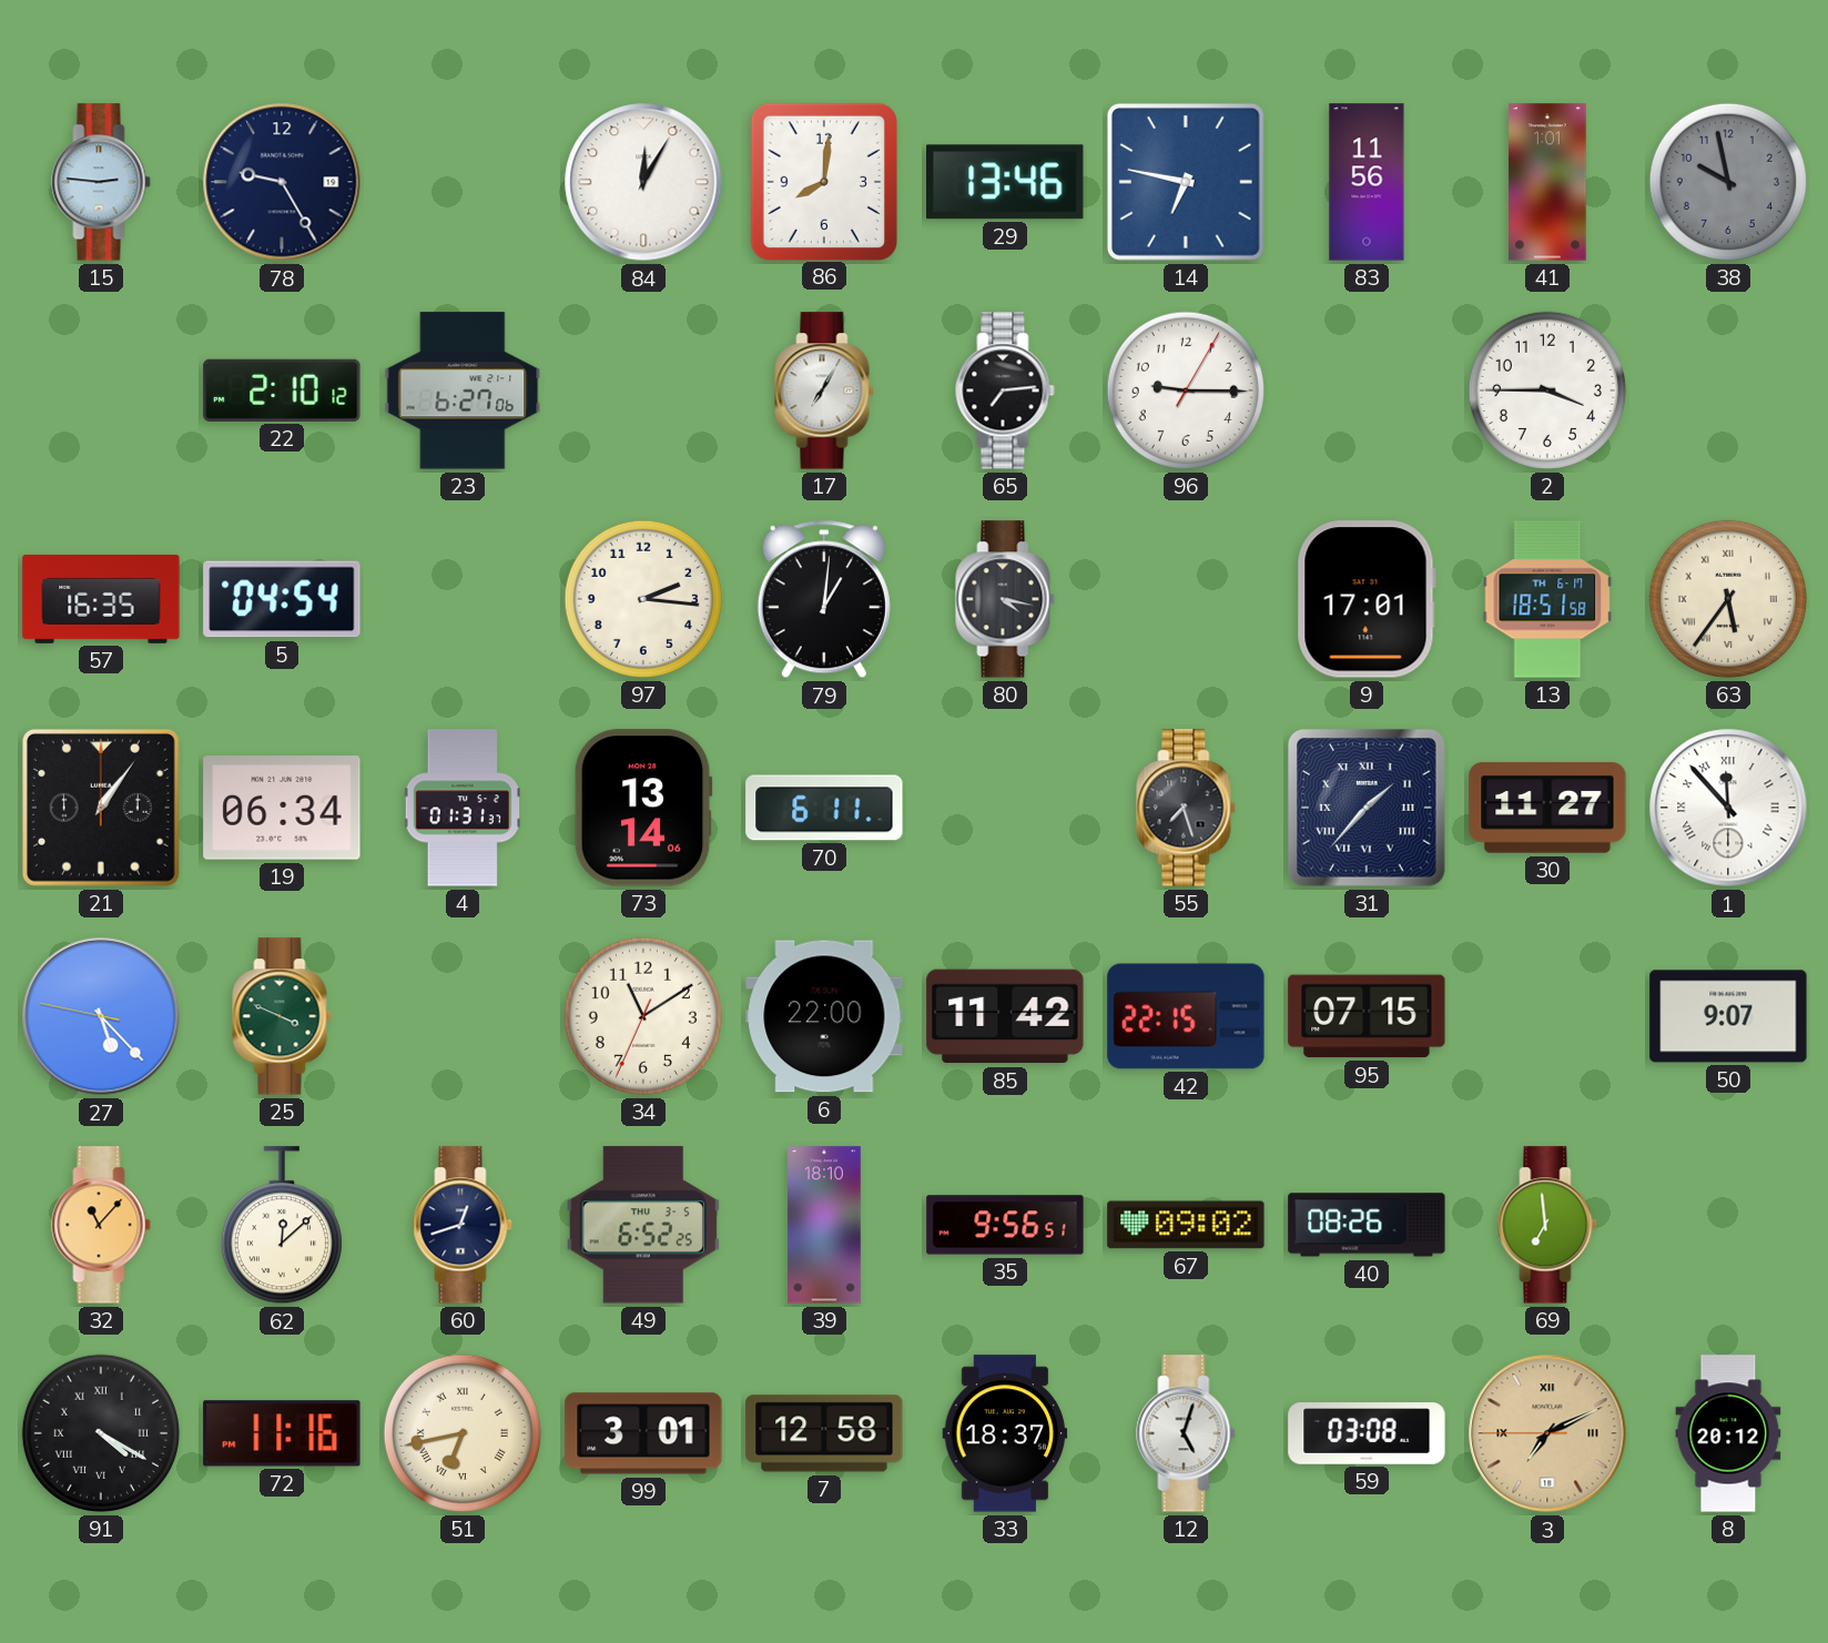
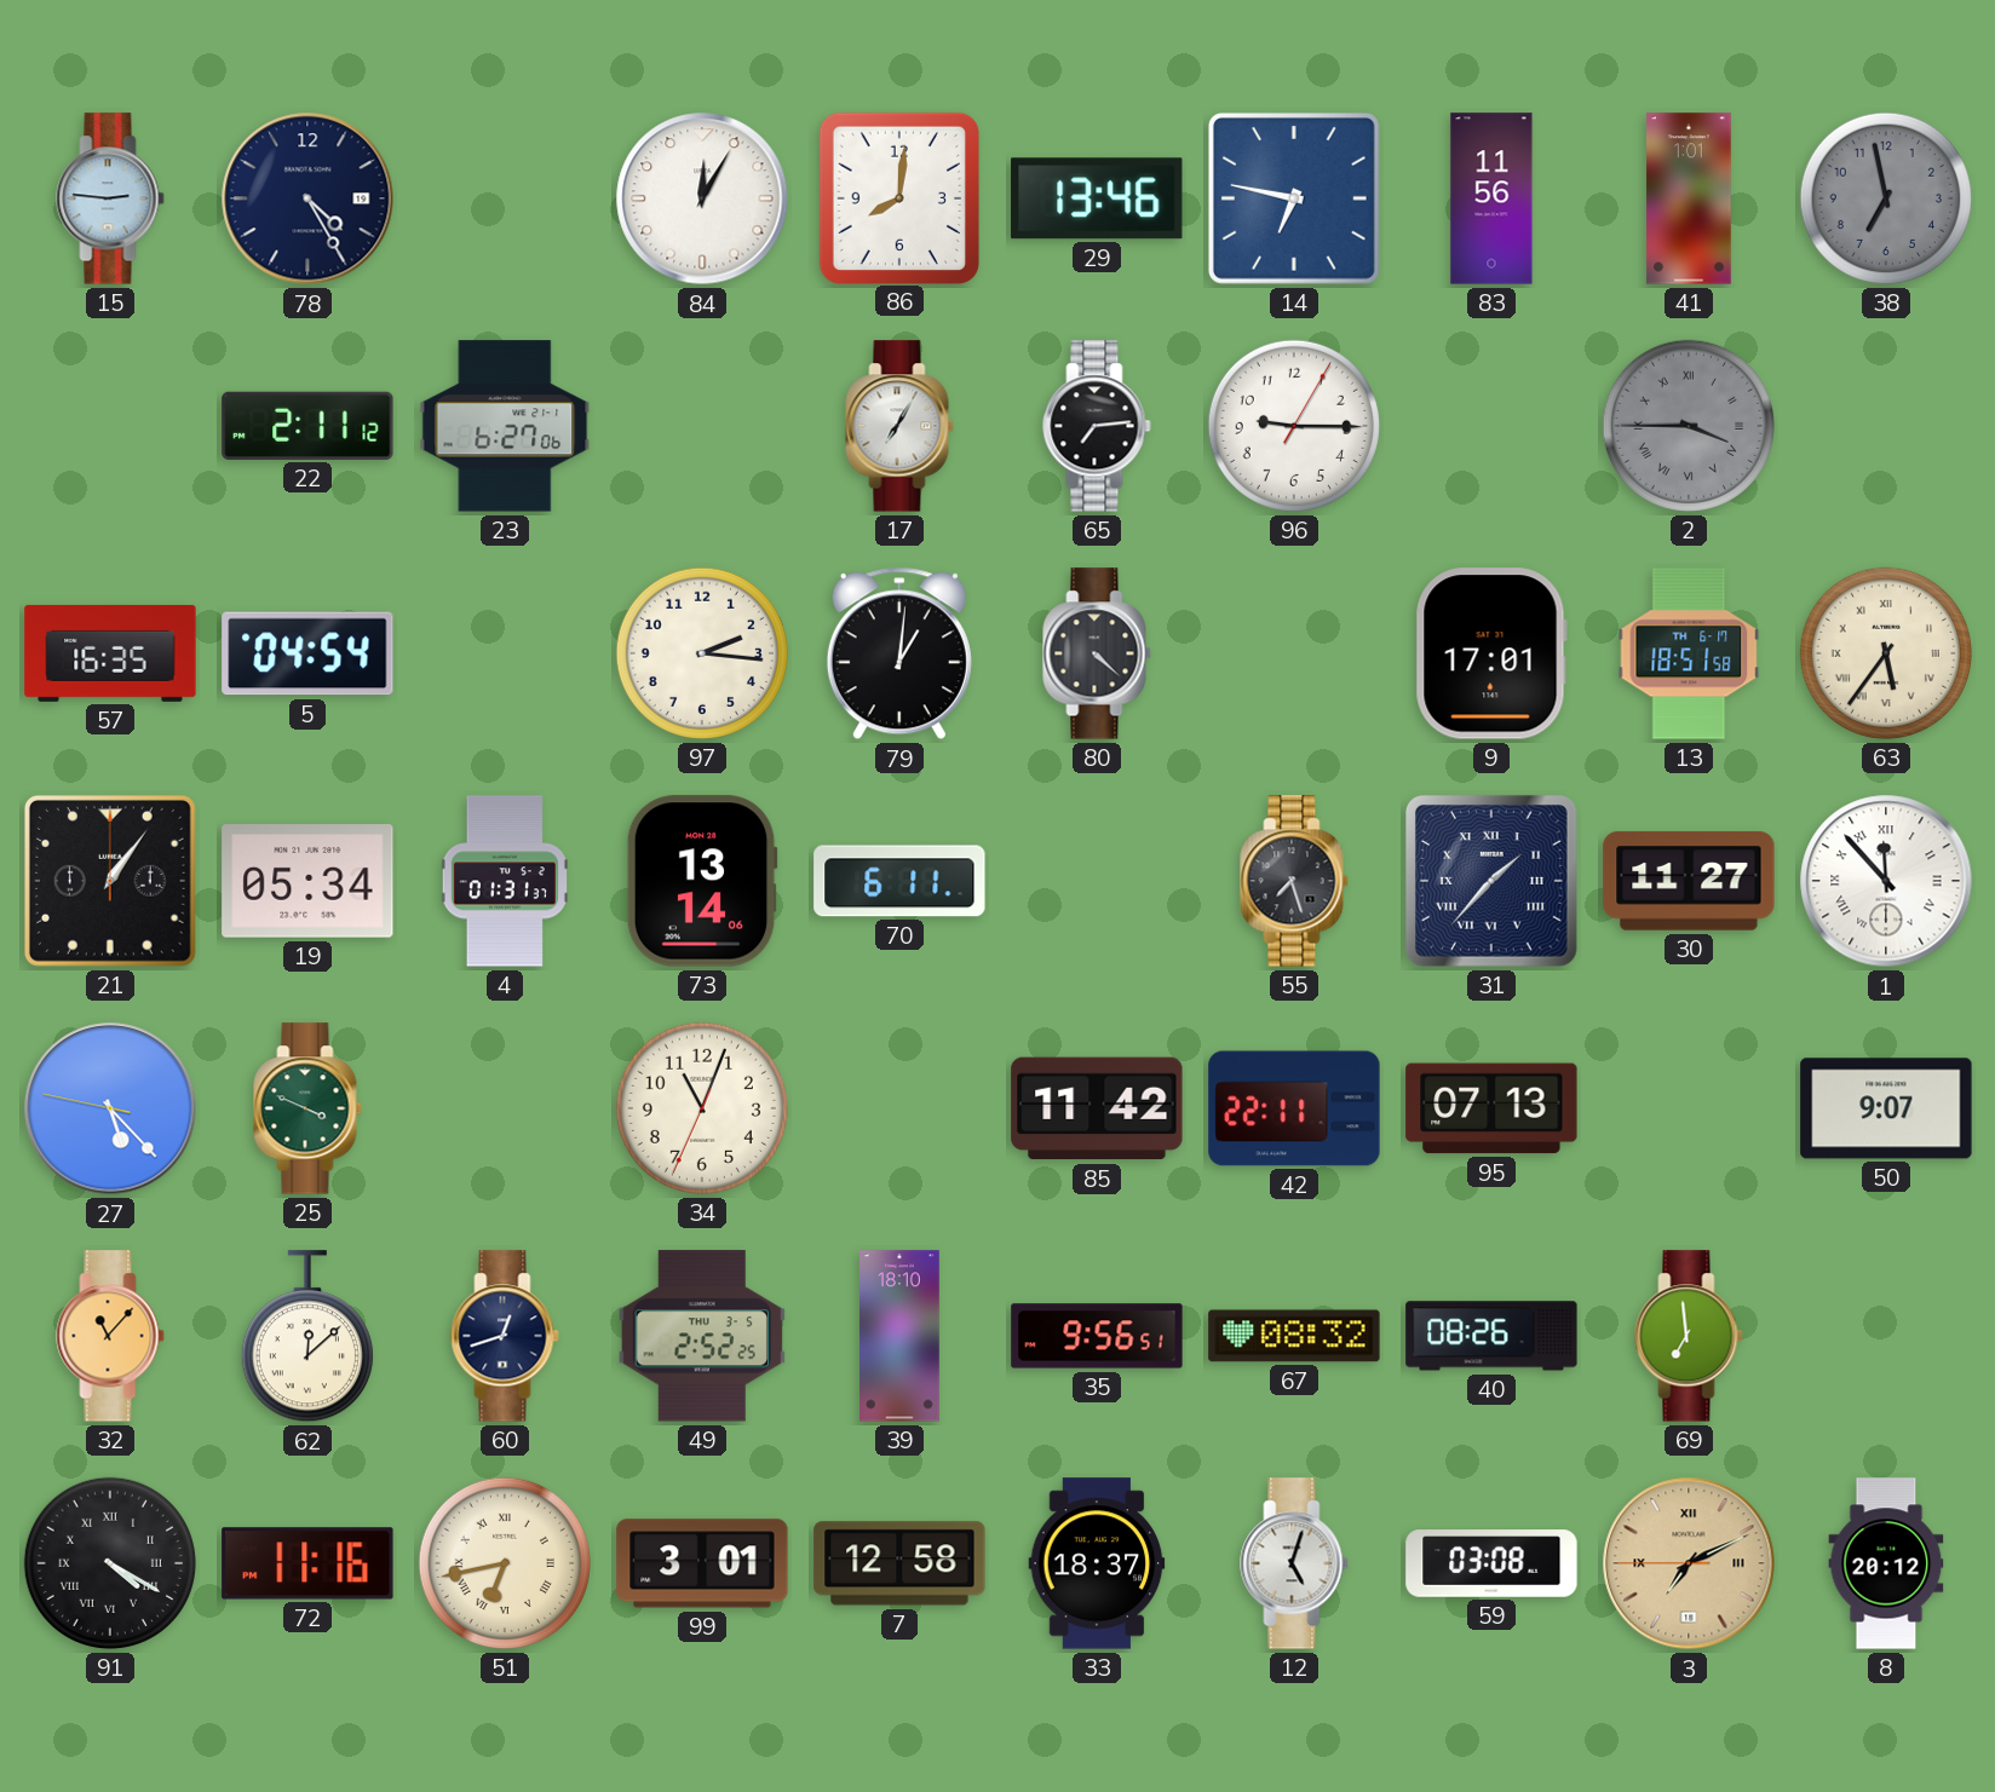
78: 9:25 -> 4:25 (307, 198)
38: 9:58 -> 6:58 (1886, 198)
22: 2:10 -> 2:11 (307, 426)
2 dial: white -> grey (1689, 426)
2 numerals: Arabic -> Roman (1689, 426)
80: 4:17 -> 4:22 (1097, 653)
19: 06:34 -> 05:34 (307, 881)
34: 11:09 -> 11:03 (702, 1108)
6: 22:00 -> none (824, 1016)
42: 22:15 -> 22:11 (1294, 1108)
95: 07:15 -> 07:13 (1491, 1108)
49: 6:52 -> 2:52 (702, 1336)
67: 09:02 -> 08:32 (1294, 1336)
